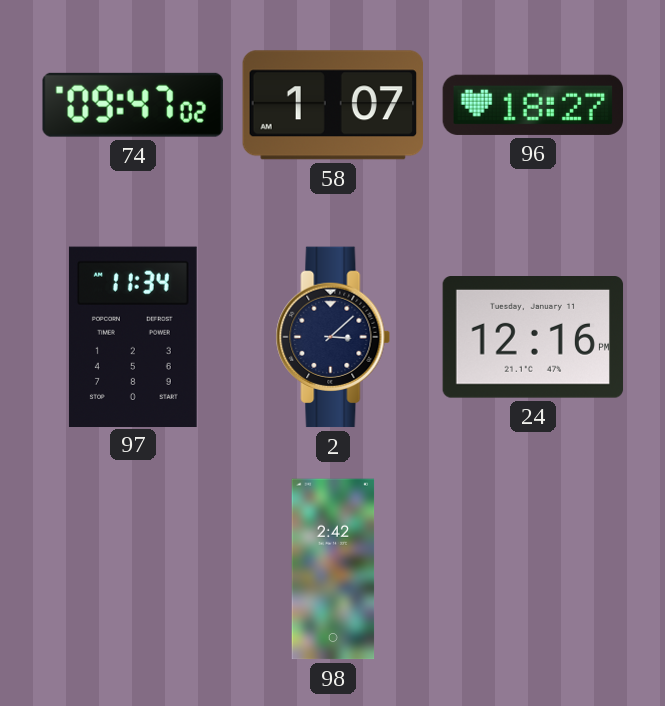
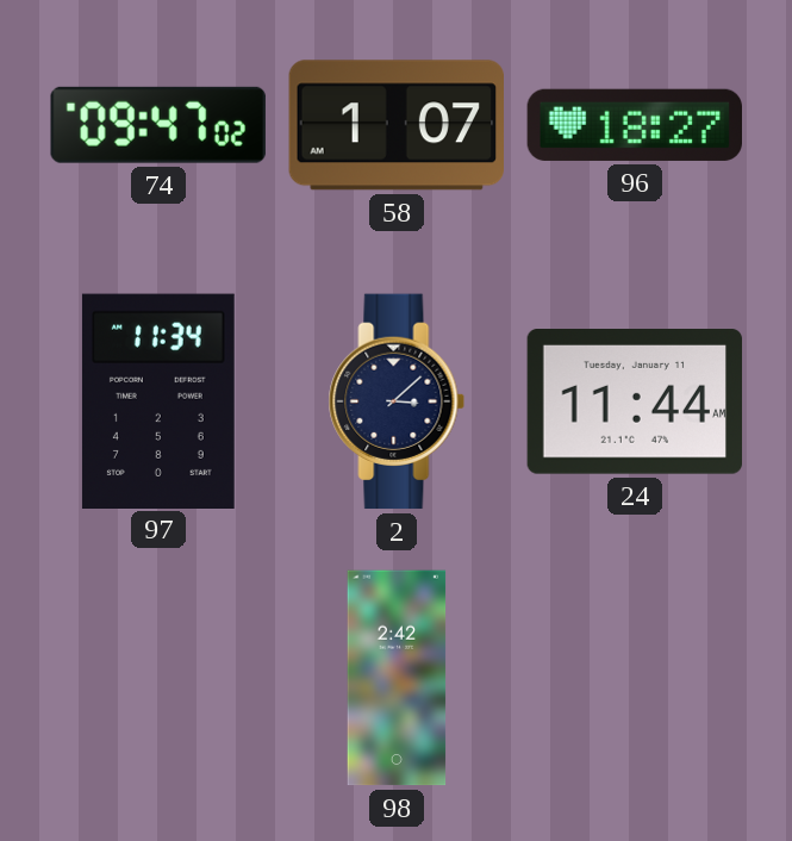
24: 12:16 -> 11:44 (635, 401)
